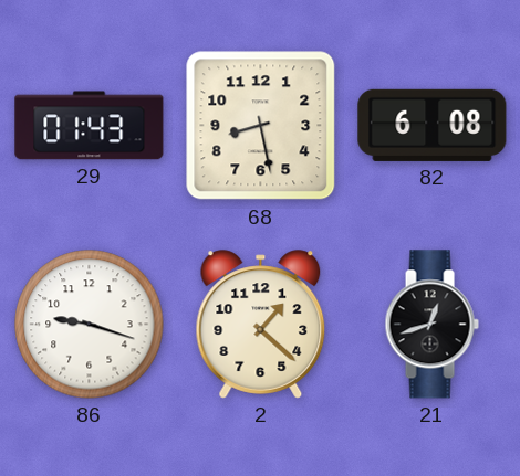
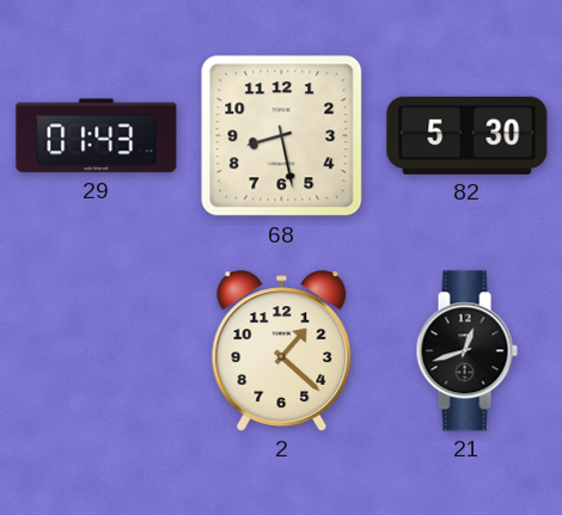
82: 6:08 -> 5:30 (468, 135)
86: 9:18 -> none (90, 325)
